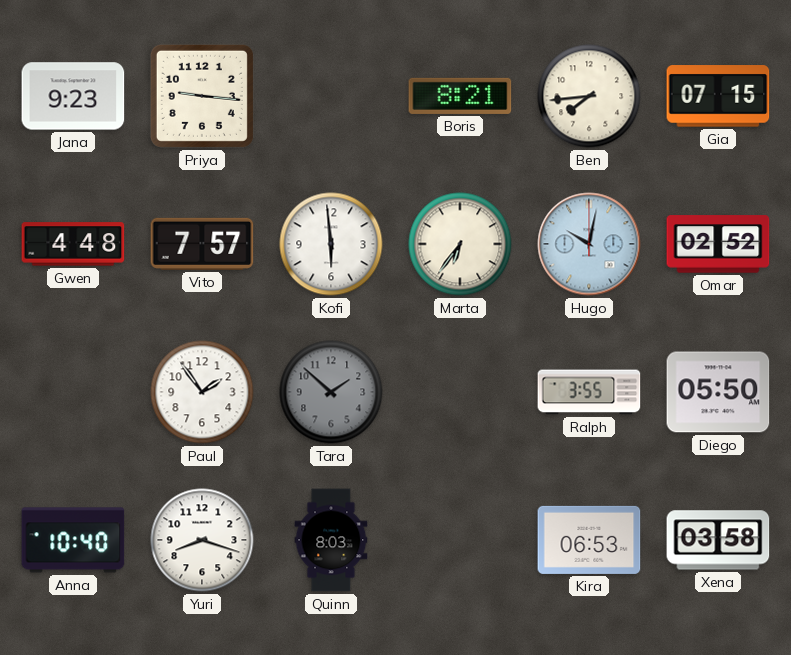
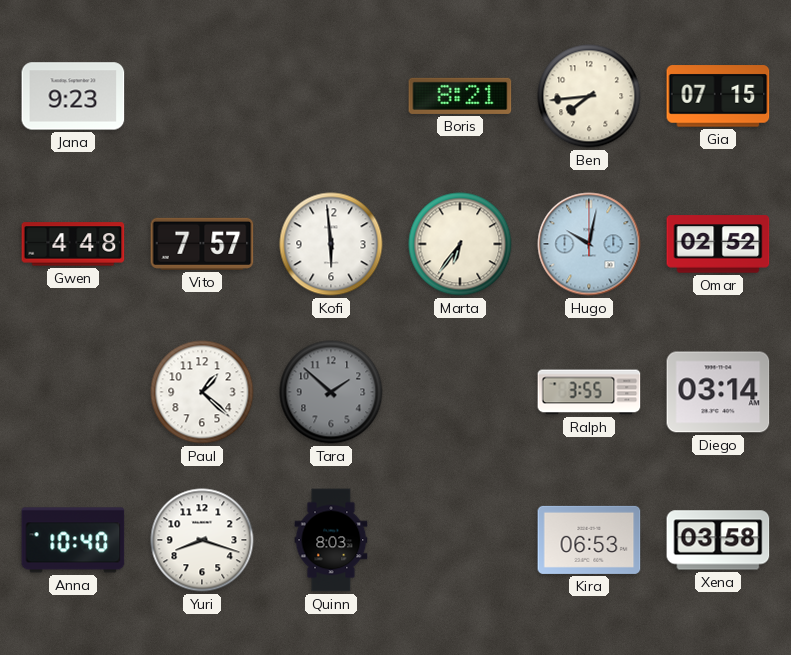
Priya: 9:16 -> none (202, 96)
Paul: 1:54 -> 1:22 (202, 392)
Diego: 05:50 -> 03:14 (718, 392)
